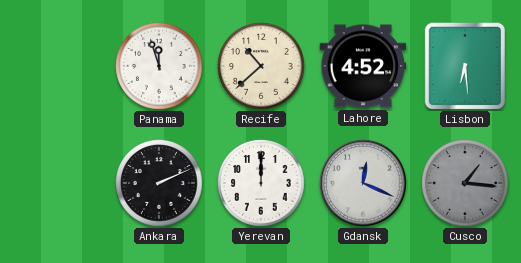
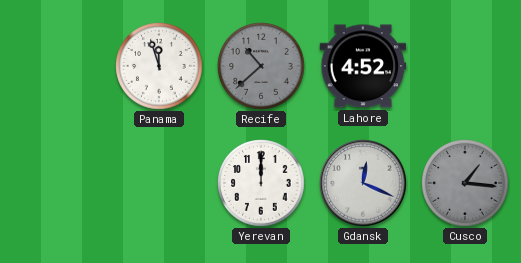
Recife dial: cream -> grey (261, 66)
Lisbon: 6:29 -> none (465, 66)
Ankara: 2:11 -> none (159, 183)
